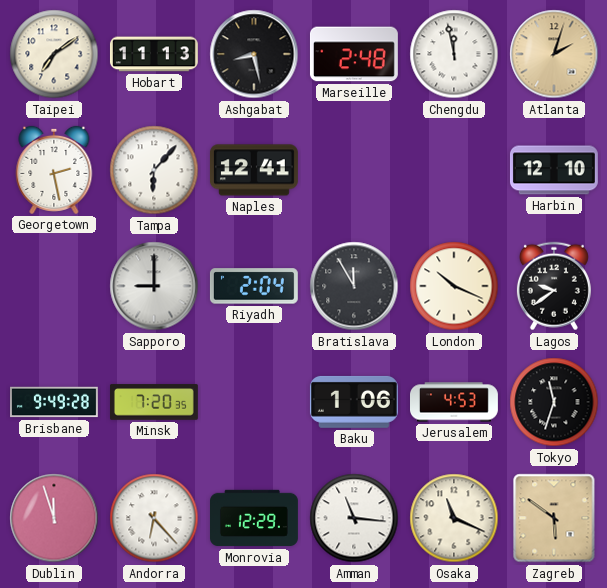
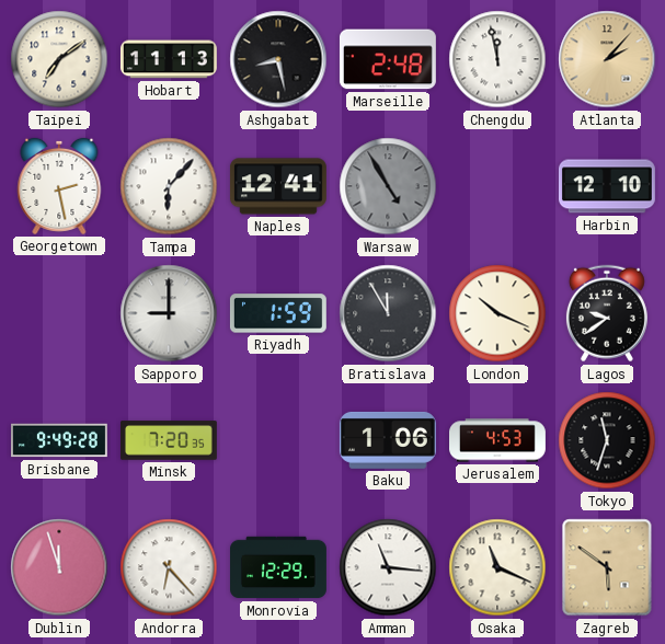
Atlanta: 2:03 -> 2:07 (607, 59)
Warsaw: none -> 4:55 (388, 186)
Riyadh: 2:04 -> 1:59 (278, 313)
